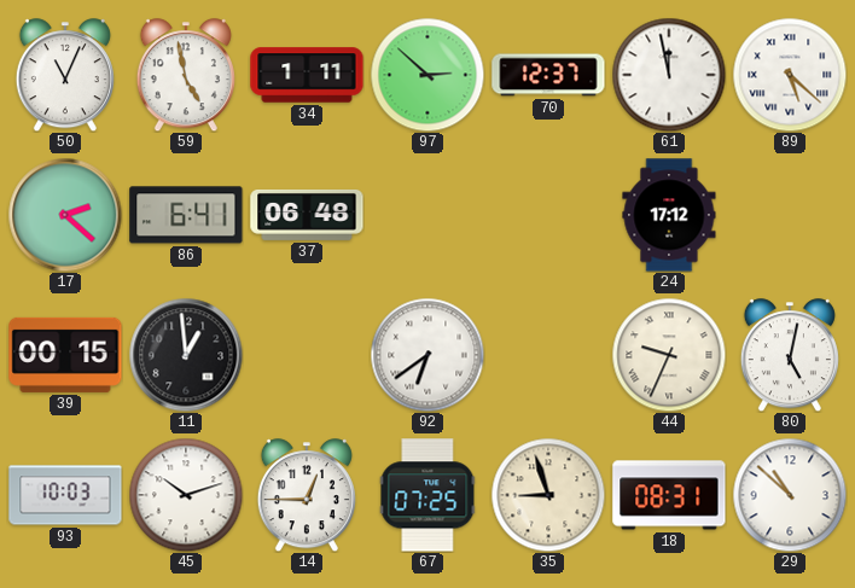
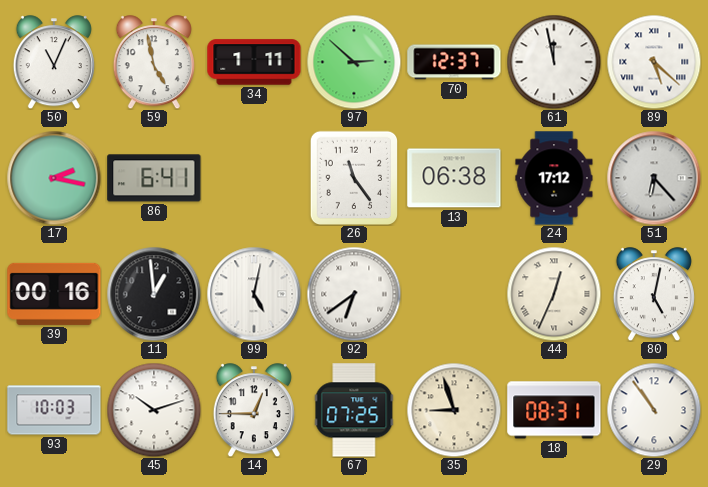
17: 2:22 -> 2:17 (54, 178)
37: 06:48 -> none (307, 215)
26: none -> 11:24 (353, 177)
13: none -> 06:38 (454, 178)
51: none -> 6:23 (654, 178)
39: 00:15 -> 00:16 (54, 294)
99: none -> 5:02 (254, 294)
44: 9:34 -> 12:34 (554, 294)
29: 10:52 -> 10:54 (654, 410)
